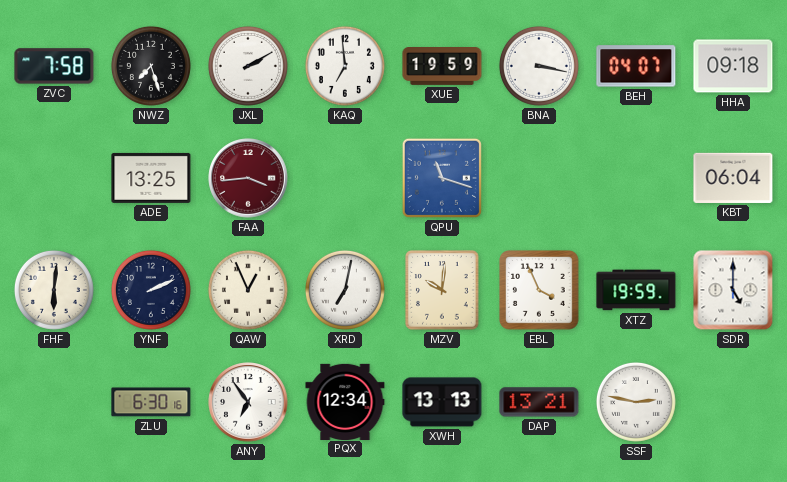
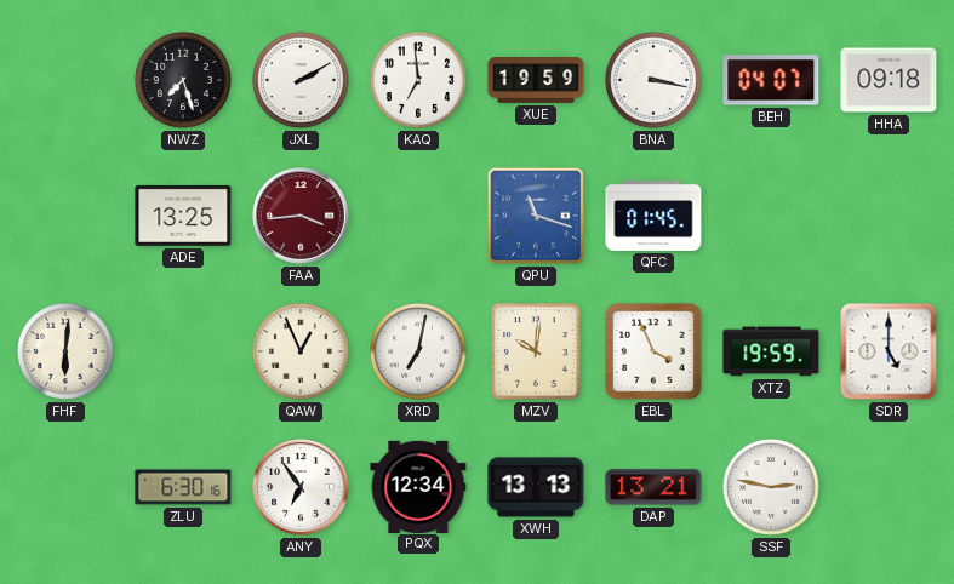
ZVC: 7:58 -> none (54, 66)
QFC: none -> 01:45 (653, 216)
KBT: 06:04 -> none (733, 178)
YNF: 2:11 -> none (151, 290)
